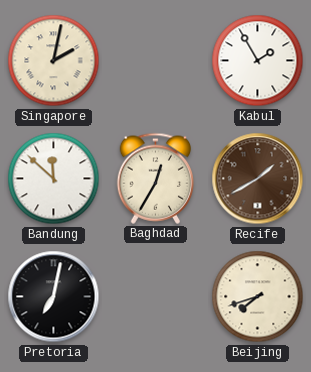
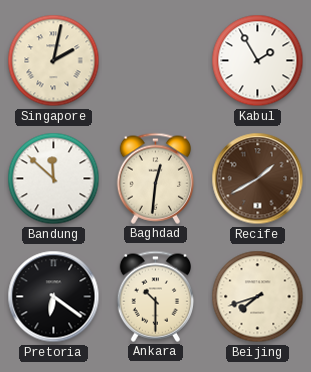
Baghdad: 12:35 -> 12:31 (156, 178)
Pretoria: 7:02 -> 6:21 (54, 297)
Ankara: none -> 10:30 (156, 296)
